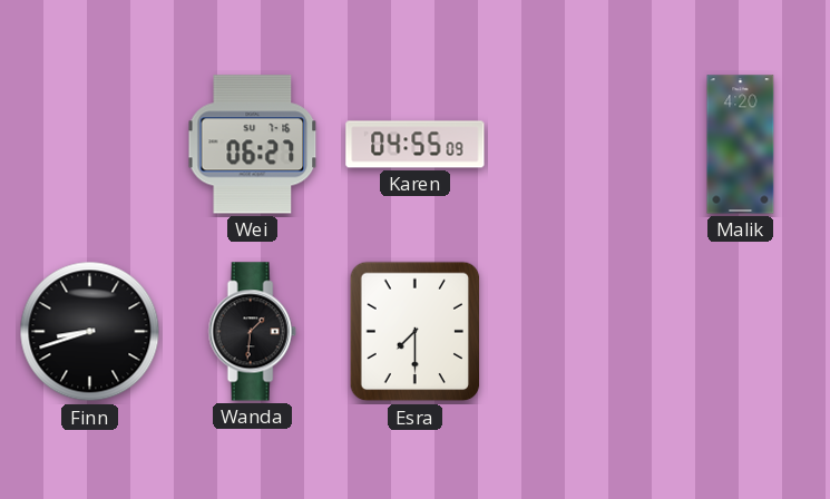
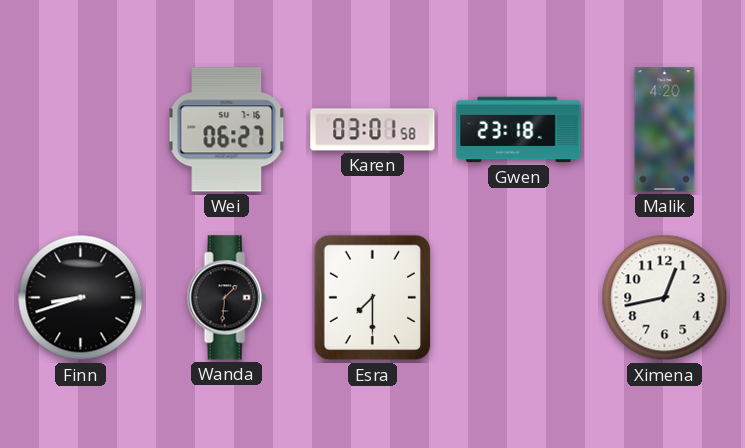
Karen: 04:55 -> 03:01 (373, 130)
Gwen: none -> 23:18 (519, 130)
Ximena: none -> 12:43 (665, 298)
